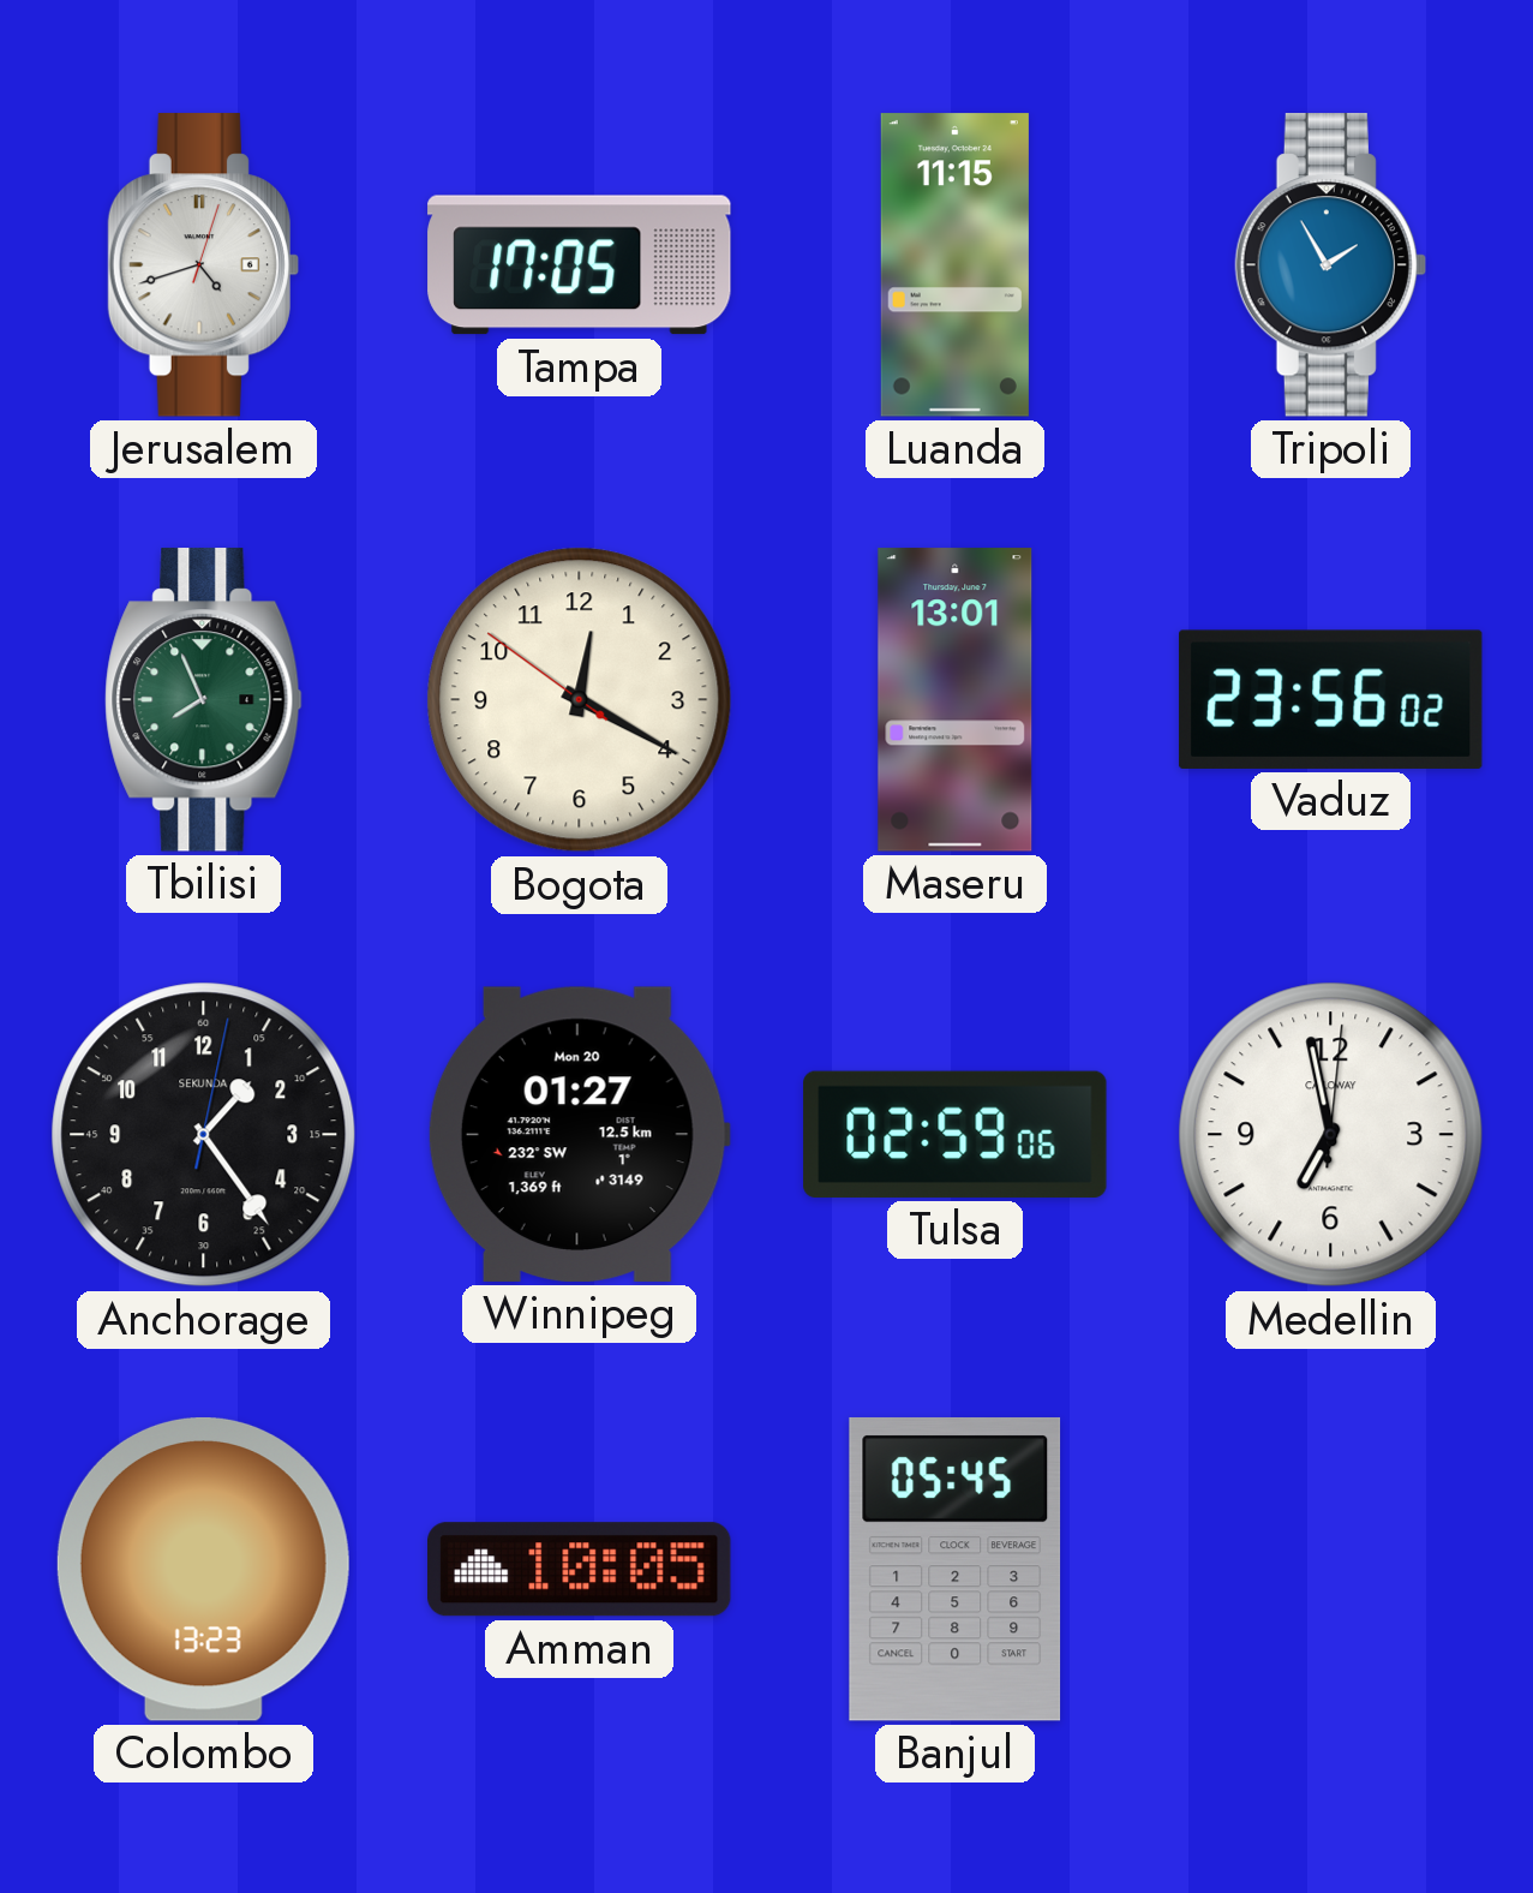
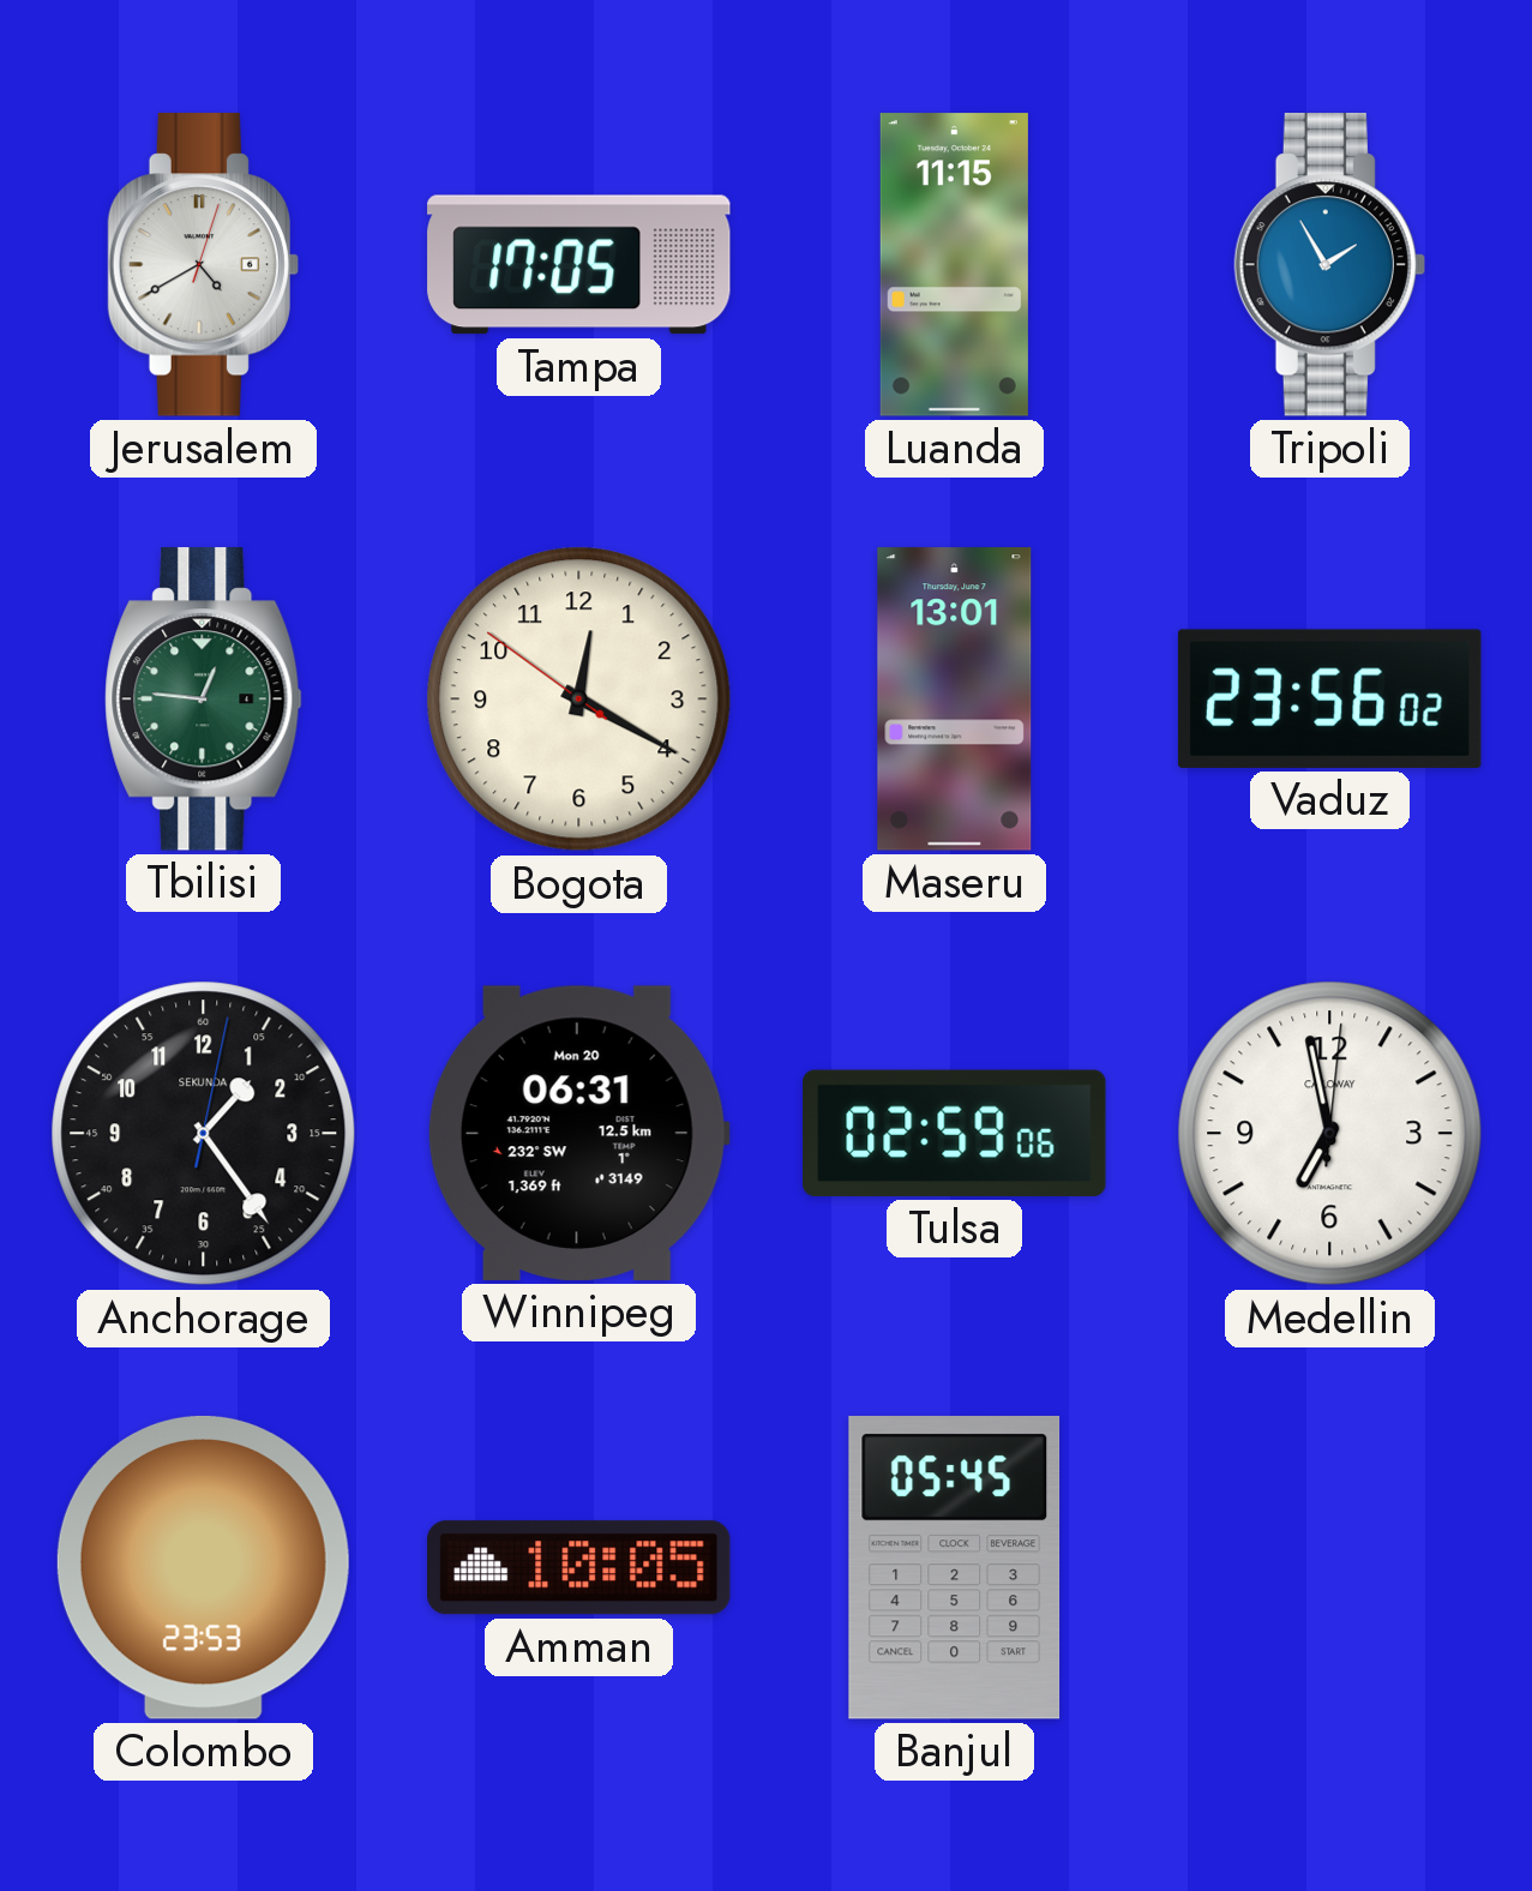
Jerusalem: 4:42 -> 4:40 (203, 265)
Tbilisi: 7:56 -> 12:46 (204, 700)
Winnipeg: 01:27 -> 06:31 (578, 1133)
Colombo: 13:23 -> 23:53 (203, 1567)
